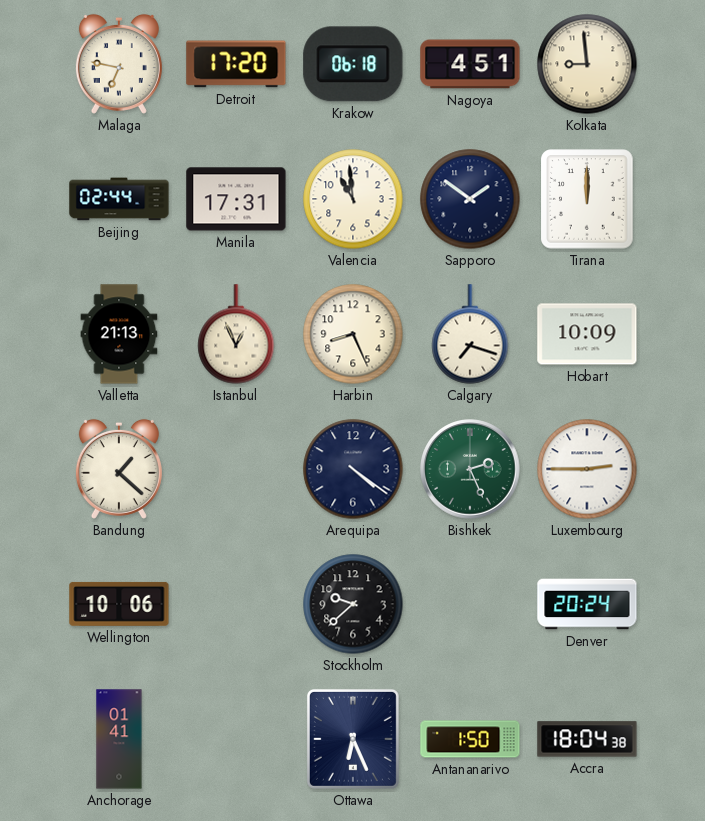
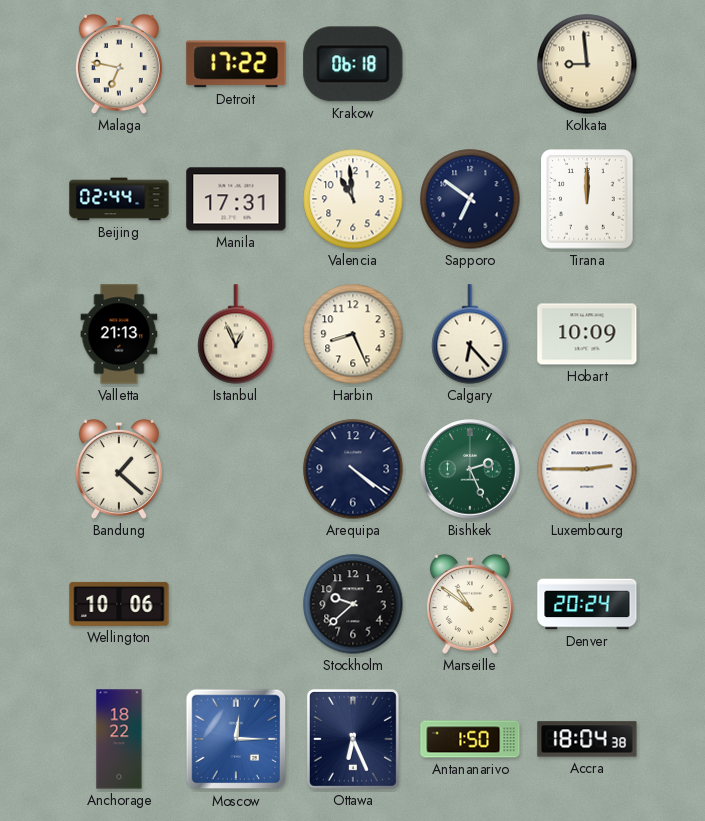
Detroit: 17:20 -> 17:22 (236, 64)
Nagoya: 4:51 -> none (470, 64)
Sapporo: 1:51 -> 6:51 (470, 199)
Calgary: 7:18 -> 6:23 (470, 334)
Marseille: none -> 10:51 (470, 604)
Anchorage: 01:41 -> 18:22 (119, 739)
Moscow: none -> 12:15 (236, 739)
